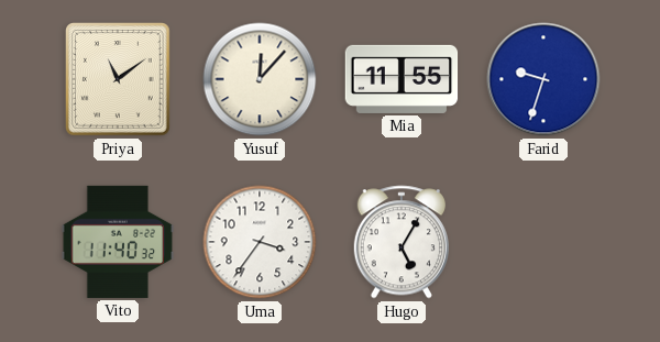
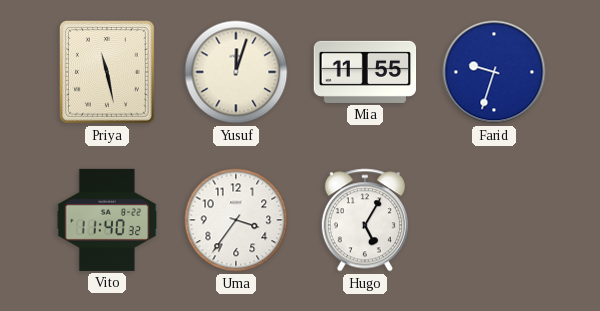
Priya: 11:09 -> 11:28 (108, 72)
Yusuf: 12:07 -> 12:03 (236, 72)
